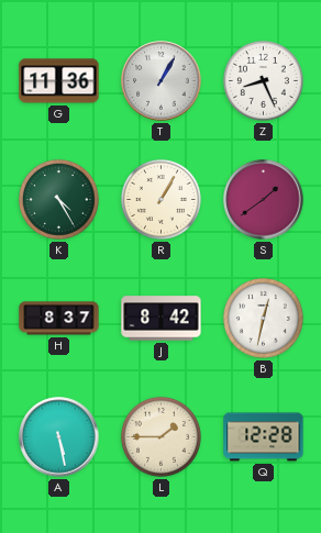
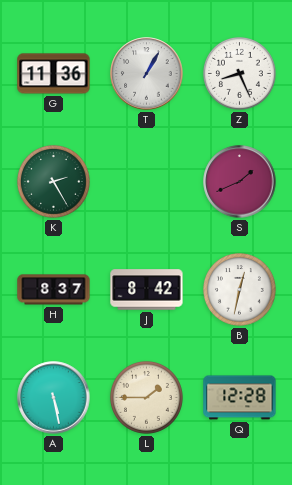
K: 4:25 -> 2:25 (53, 181)
R: 1:05 -> none (160, 199)
S: 1:39 -> 1:41 (240, 182)
